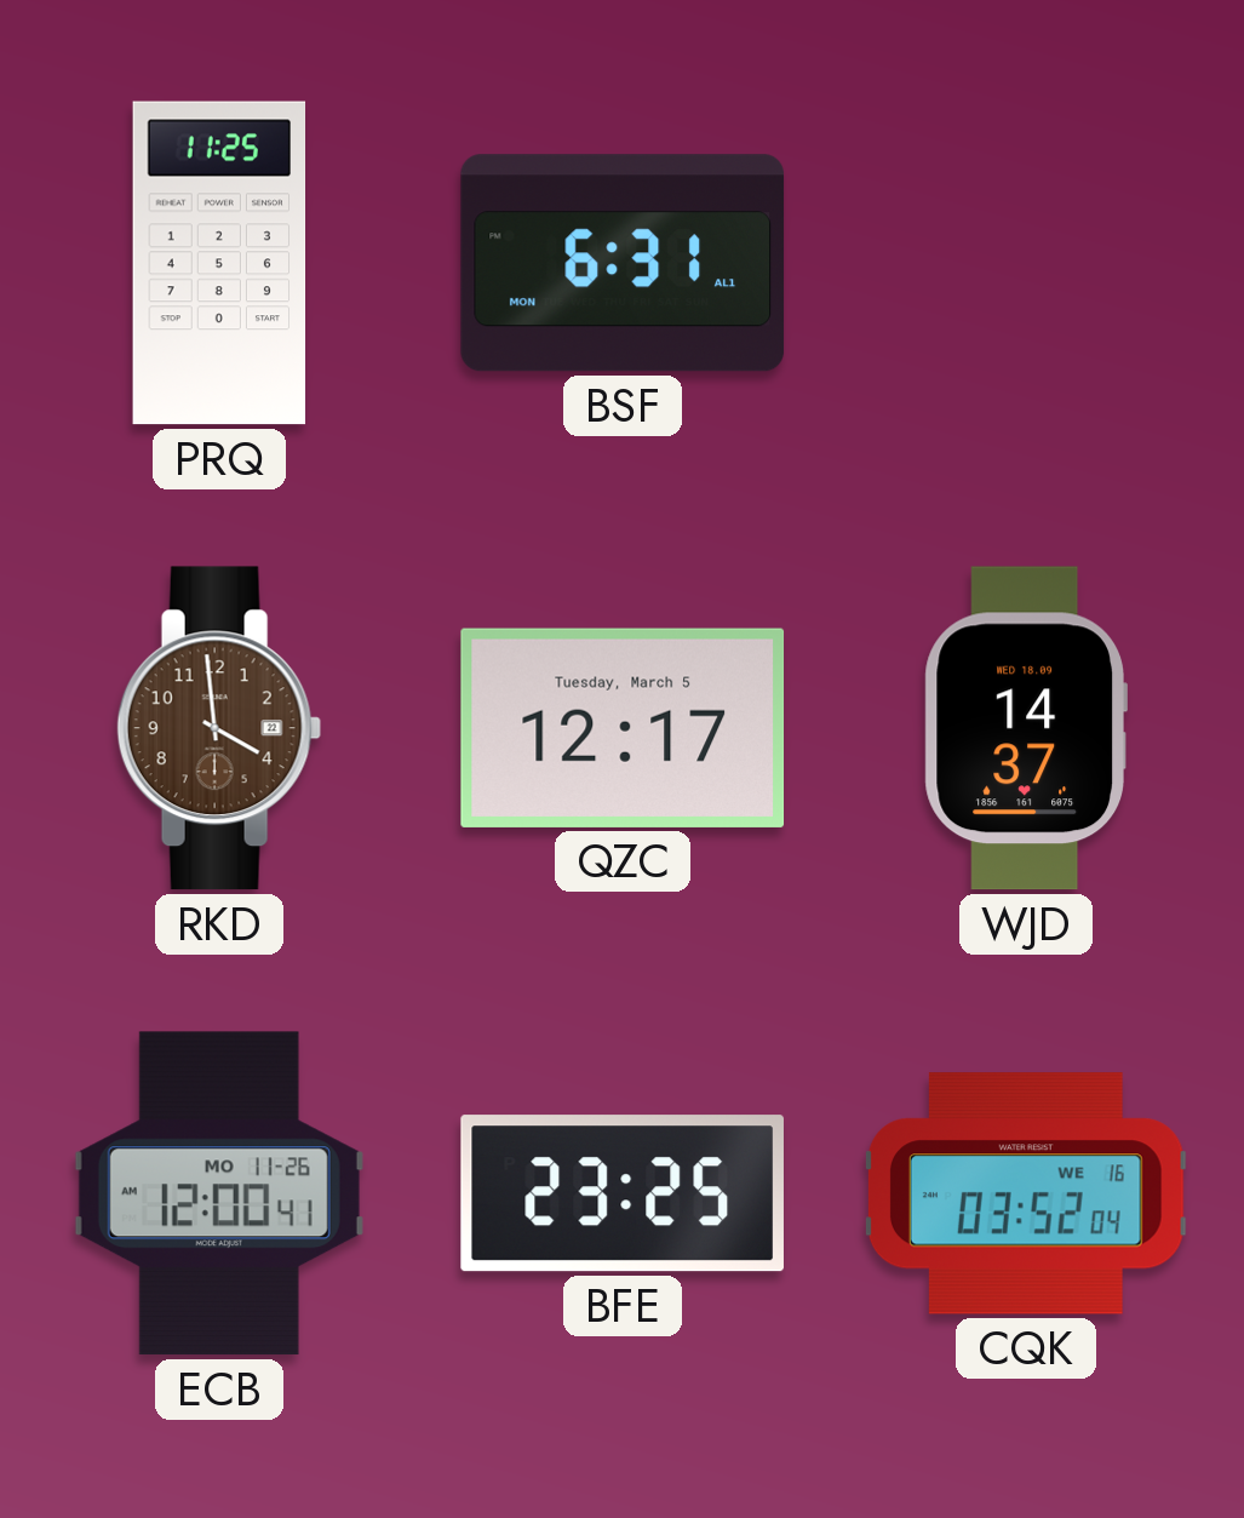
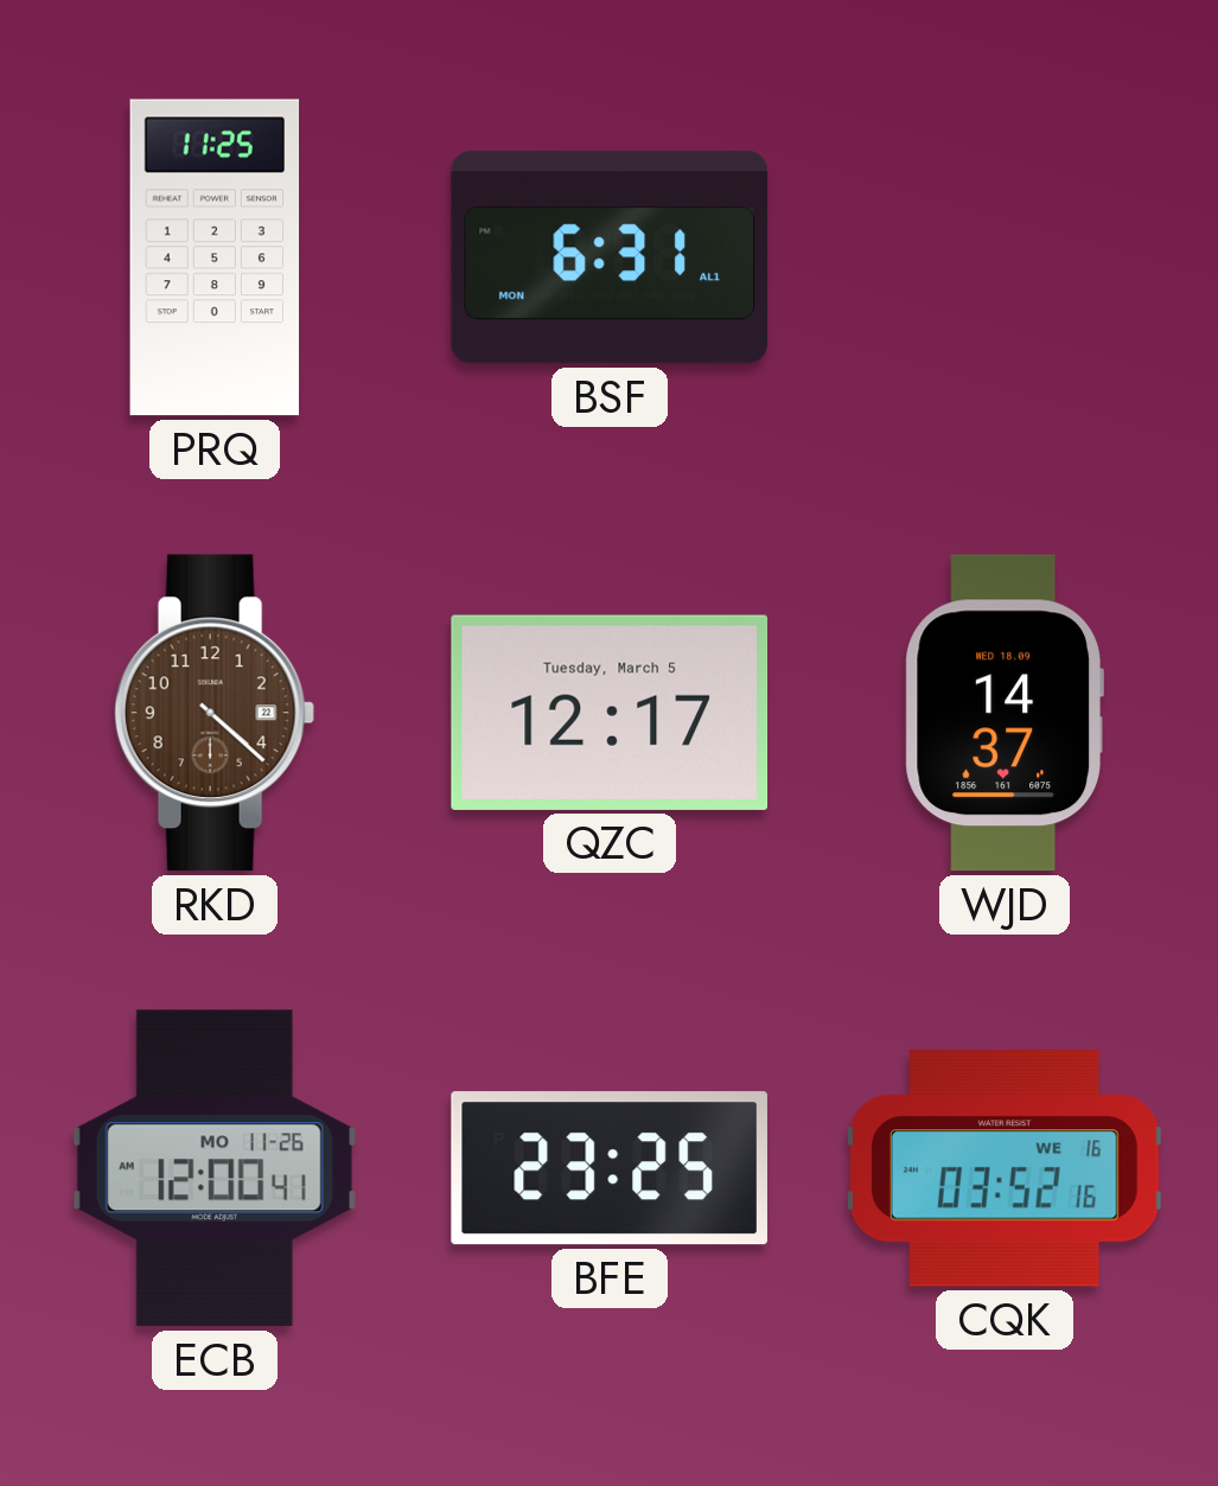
RKD: 3:59 -> 4:22 (215, 713)
CQK: 03:52:04 -> 03:52:16 (1005, 1168)
